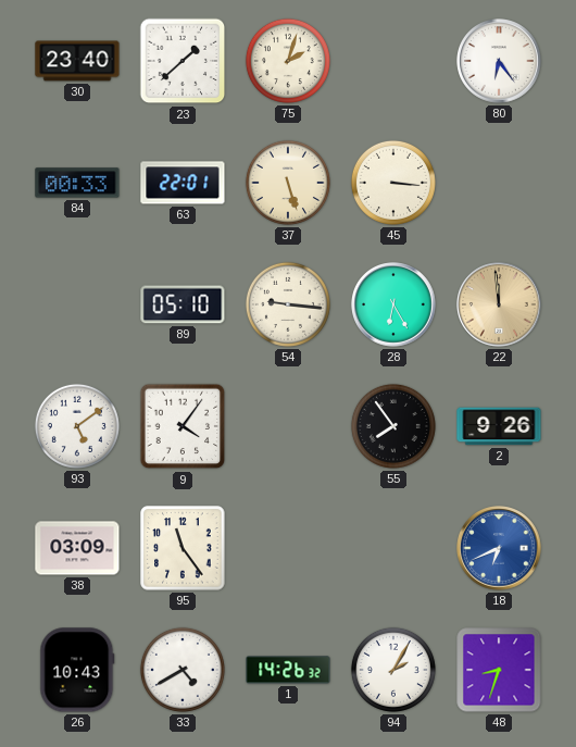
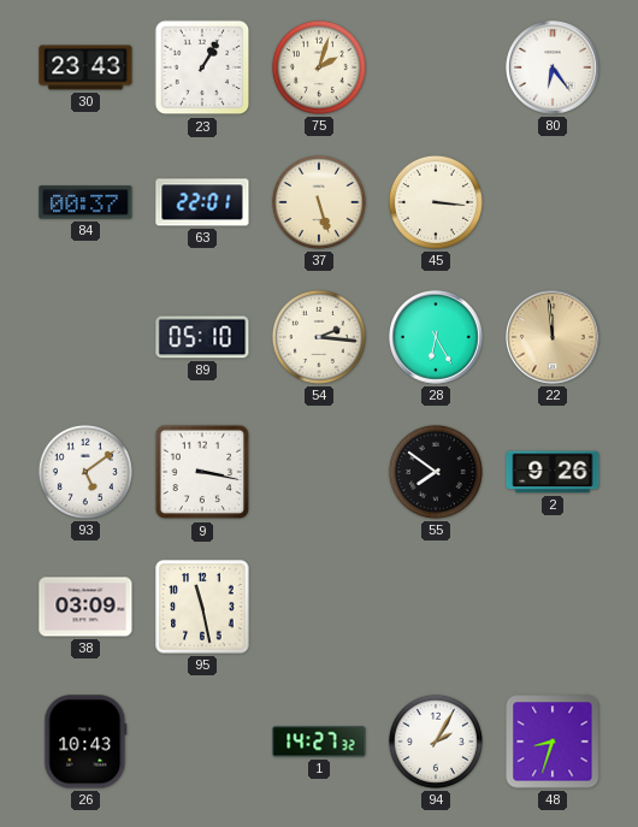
30: 23:40 -> 23:43 (85, 67)
23: 1:38 -> 1:05 (202, 67)
84: 00:33 -> 00:37 (85, 202)
54: 9:16 -> 2:16 (319, 337)
9: 4:06 -> 3:17 (202, 472)
55: 7:54 -> 7:51 (436, 472)
95: 11:24 -> 11:28 (202, 607)
18: 6:41 -> none (499, 548)
33: 4:40 -> none (183, 670)
1: 14:26 -> 14:27 (319, 742)
